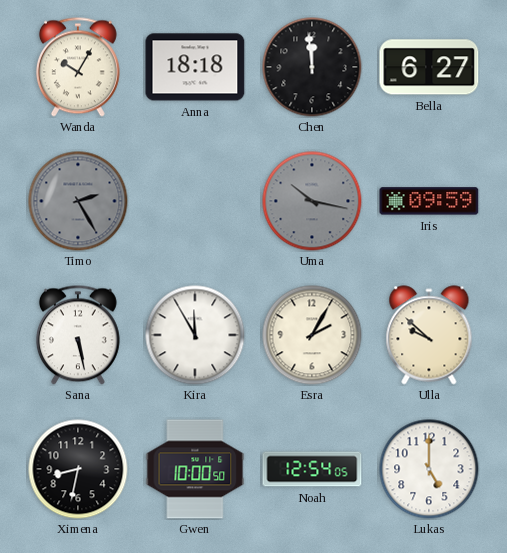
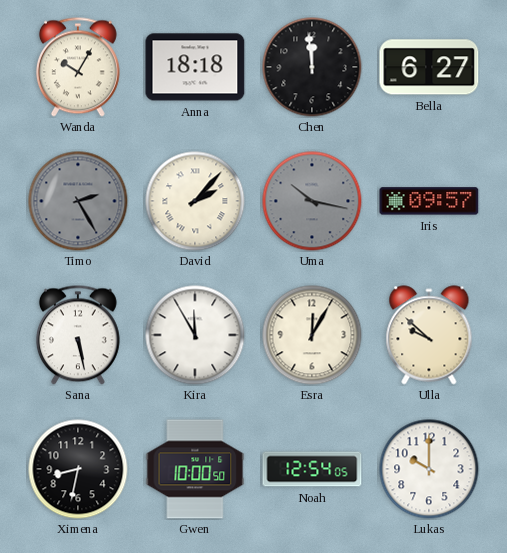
David: none -> 2:07 (195, 201)
Iris: 09:59 -> 09:57 (429, 201)
Esra: 2:05 -> 12:05 (312, 335)
Lukas: 5:00 -> 10:00 (429, 469)
